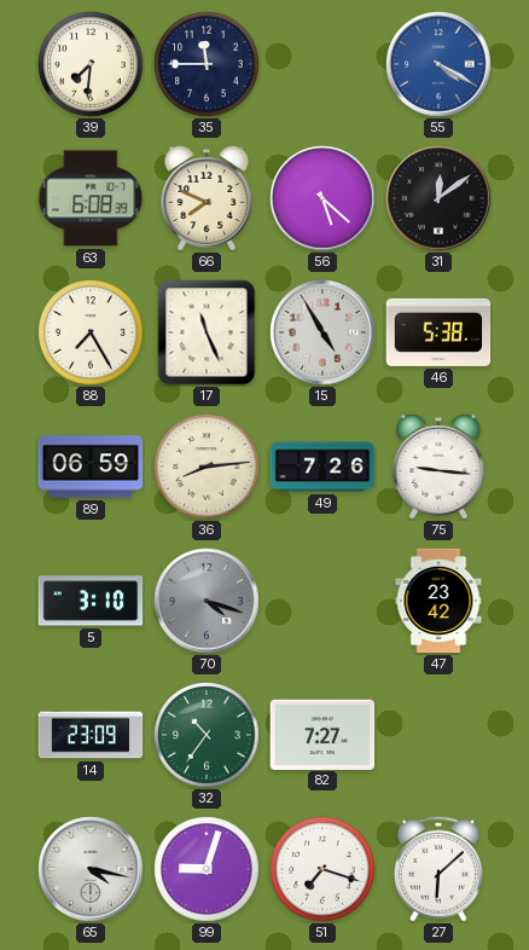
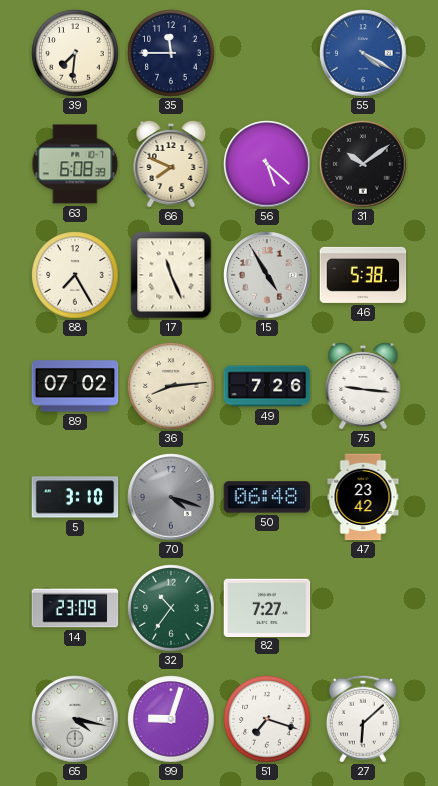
31: 12:09 -> 10:09 (363, 164)
89: 06:59 -> 07:02 (75, 386)
50: none -> 06:48 (267, 497)
